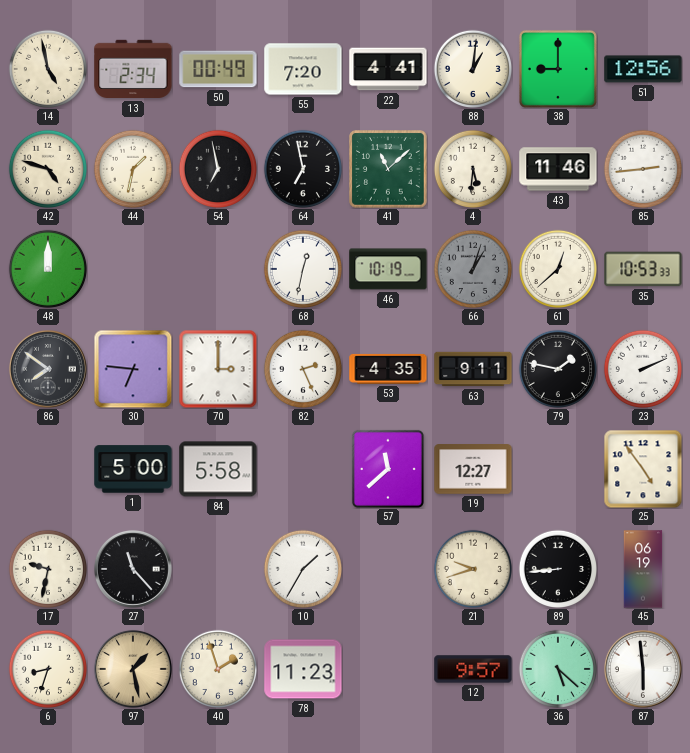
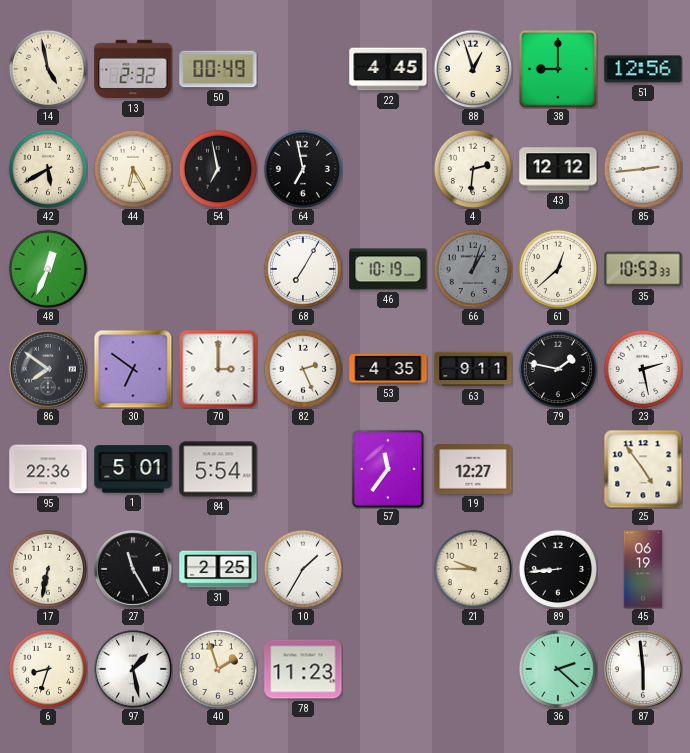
13: 2:34 -> 2:32 (133, 69)
55: 7:20 -> none (303, 69)
22: 4:41 -> 4:45 (388, 69)
88: 1:01 -> 12:57 (472, 68)
42: 4:48 -> 5:40 (47, 168)
44: 1:32 -> 6:25 (132, 168)
41: 11:08 -> none (388, 169)
4: 5:31 -> 2:31 (472, 168)
43: 11:46 -> 12:12 (558, 169)
48: 12:00 -> 12:34 (47, 268)
68: 12:32 -> 7:05 (302, 268)
30: 6:46 -> 6:51 (133, 369)
23: 2:11 -> 2:28 (642, 368)
95: none -> 22:36 (48, 469)
1: 5:00 -> 5:01 (133, 469)
84: 5:58 -> 5:54 (218, 469)
57: 11:38 -> 11:36 (388, 469)
17: 9:32 -> 6:32 (47, 568)
27: 11:23 -> 11:25 (133, 569)
31: none -> 2:25 (218, 569)
21: 9:42 -> 9:45 (472, 568)
97 dial: champagne -> white (133, 669)
12: 9:57 -> none (473, 669)
36: 5:22 -> 2:22 (557, 668)
